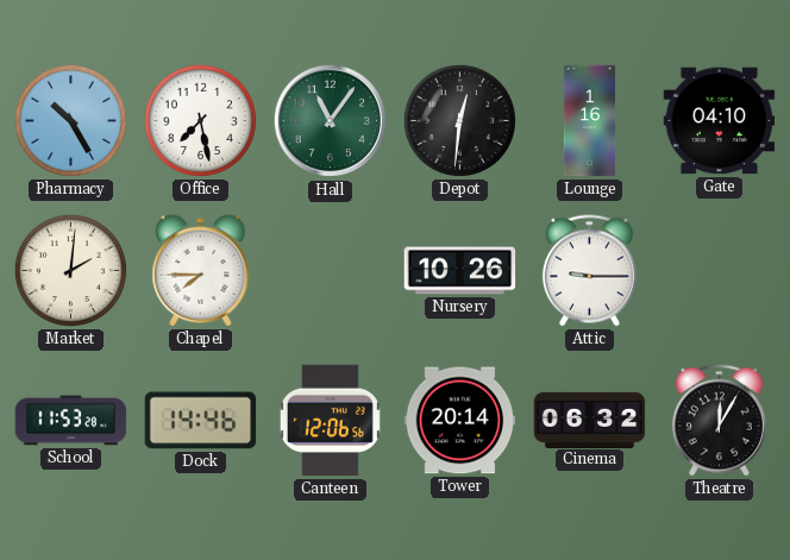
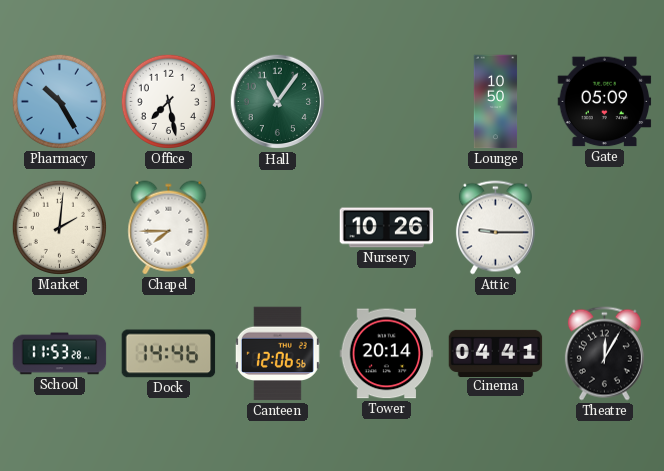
Depot: 12:31 -> none (459, 120)
Lounge: 1:16 -> 10:50 (496, 102)
Gate: 04:10 -> 05:09 (605, 102)
Cinema: 06:32 -> 04:41 (496, 353)
